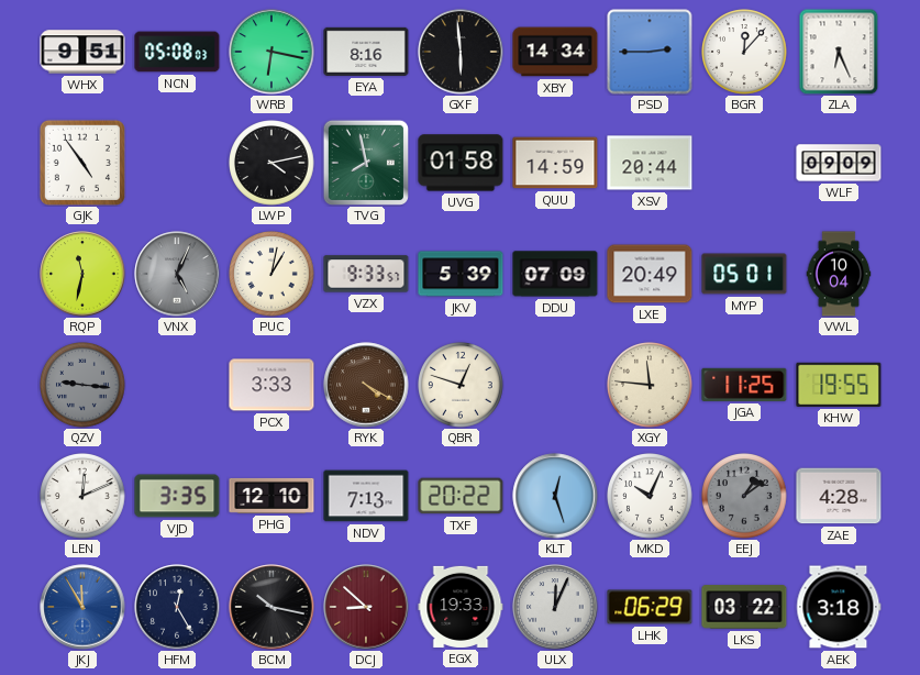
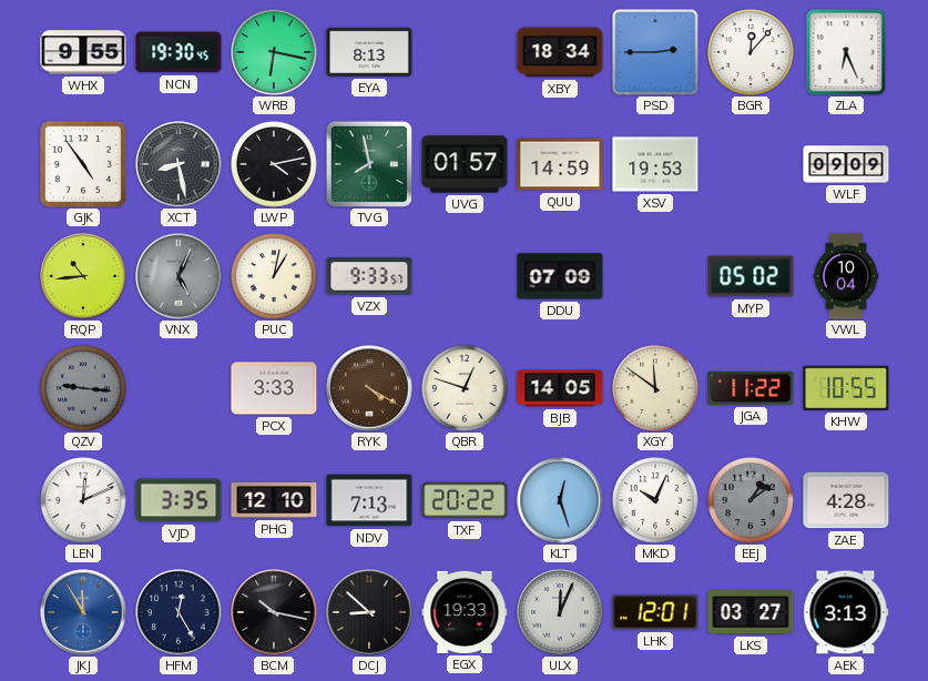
WHX: 9:51 -> 9:55 (83, 52)
NCN: 05:08 -> 19:30 (179, 52)
EYA: 8:16 -> 8:13 (369, 52)
GXF: 5:59 -> none (461, 52)
XBY: 14:34 -> 18:34 (560, 52)
XCT: none -> 8:28 (179, 164)
UVG: 01:58 -> 01:57 (465, 164)
XSV: 20:44 -> 19:53 (655, 164)
RQP: 11:32 -> 10:44 (83, 276)
JKV: 5:39 -> none (461, 274)
LXE: 20:49 -> none (650, 274)
MYP: 05:01 -> 05:02 (751, 276)
BJB: none -> 14:05 (560, 388)
XGY: 11:46 -> 11:51 (655, 388)
JGA: 11:25 -> 11:22 (751, 388)
KHW: 19:55 -> 10:55 (846, 388)
DCJ dial: burgundy -> black (369, 612)
LHK: 06:29 -> 12:01 (655, 612)
LKS: 03:22 -> 03:27 (751, 612)
AEK: 3:18 -> 3:13 (846, 612)
